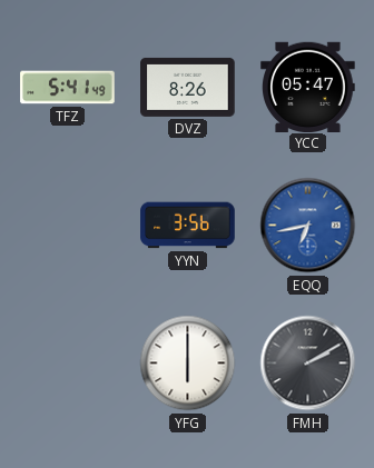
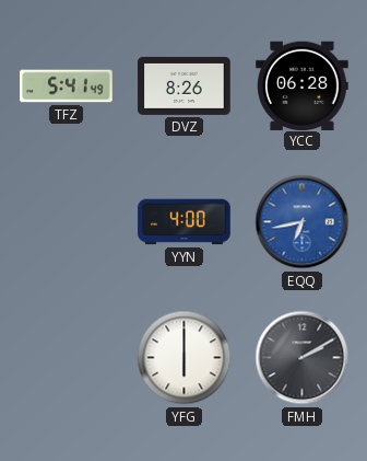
YCC: 05:47 -> 06:28 (303, 85)
YYN: 3:56 -> 4:00 (185, 222)
